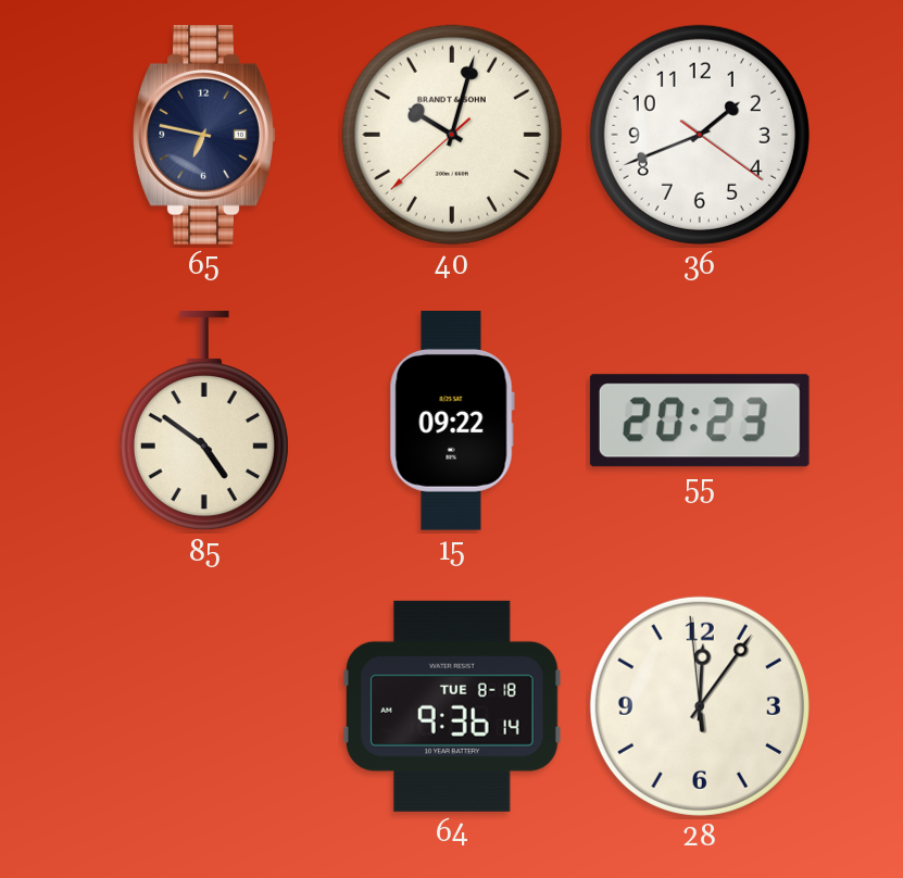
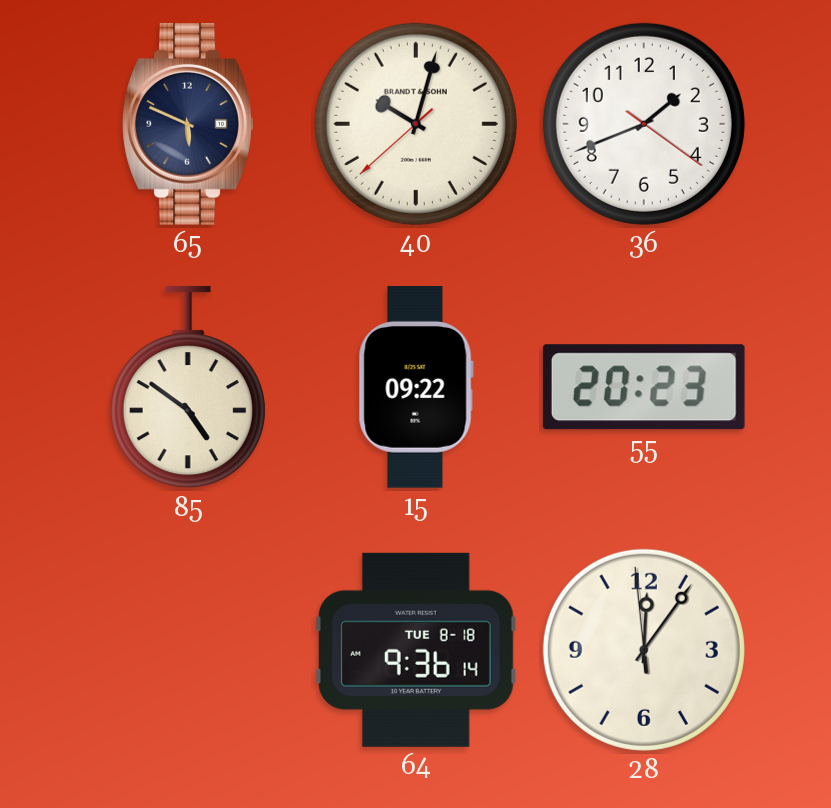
65: 6:47 -> 5:49 (188, 125)
